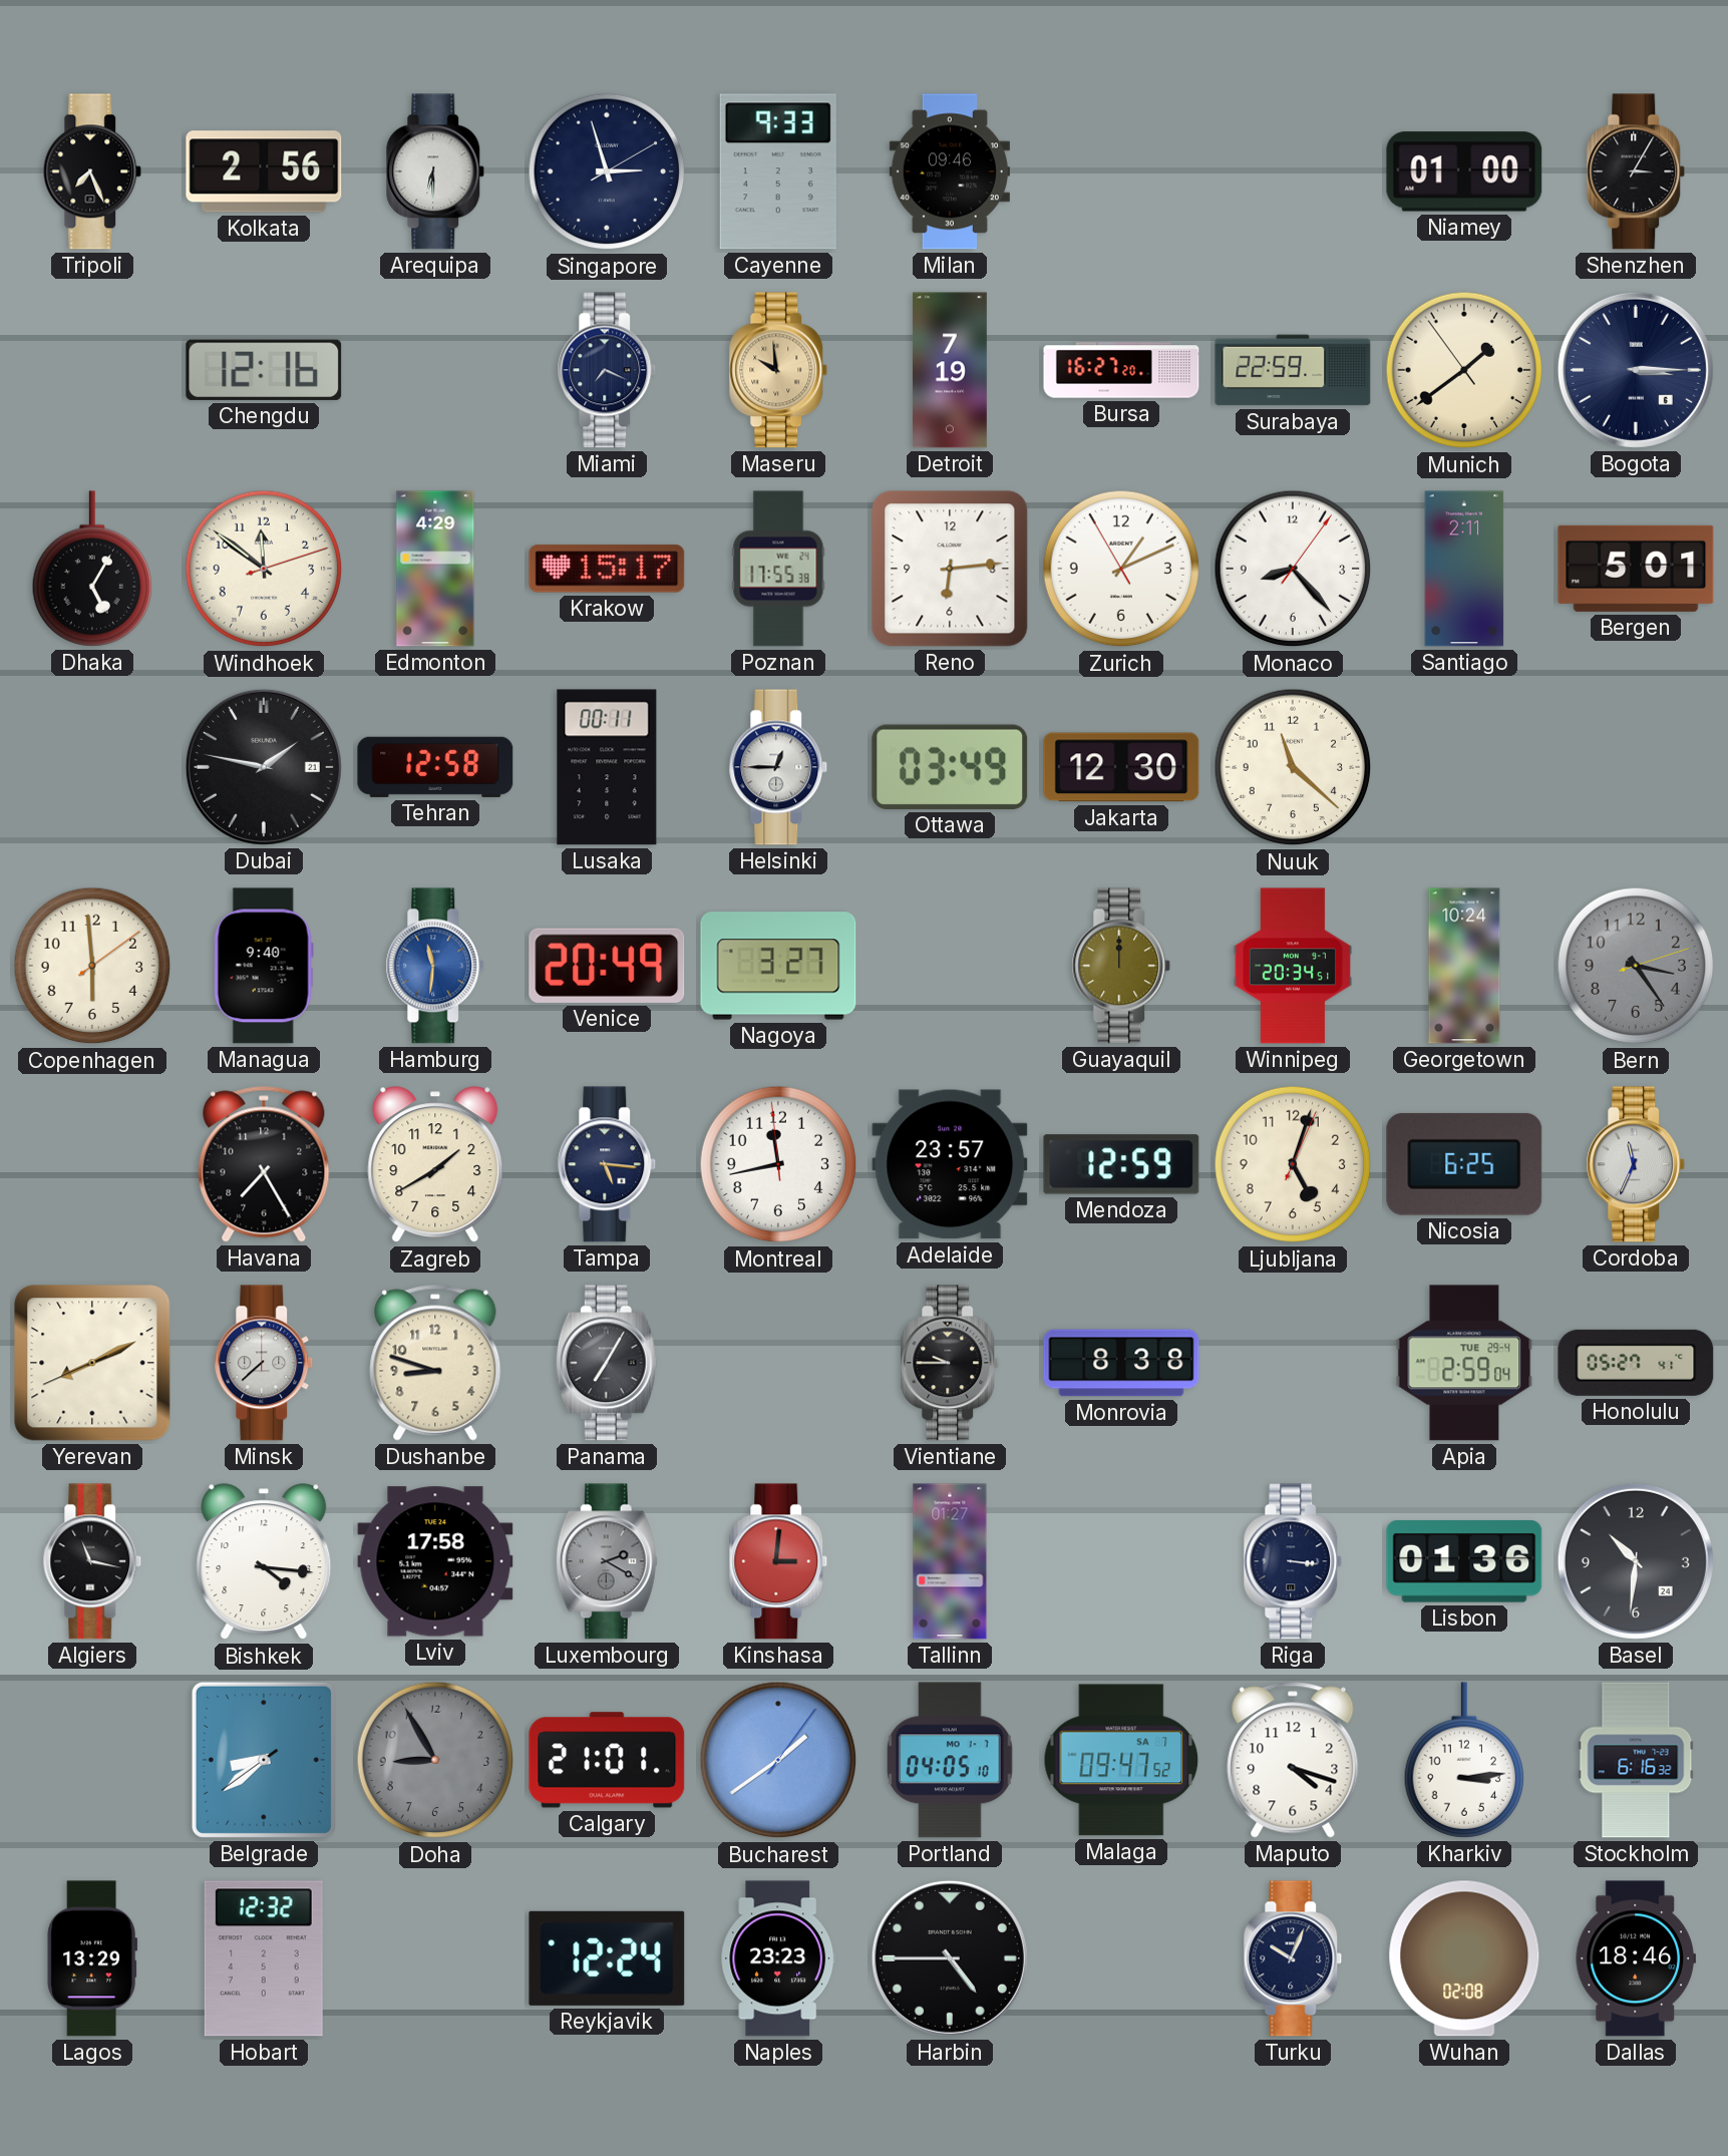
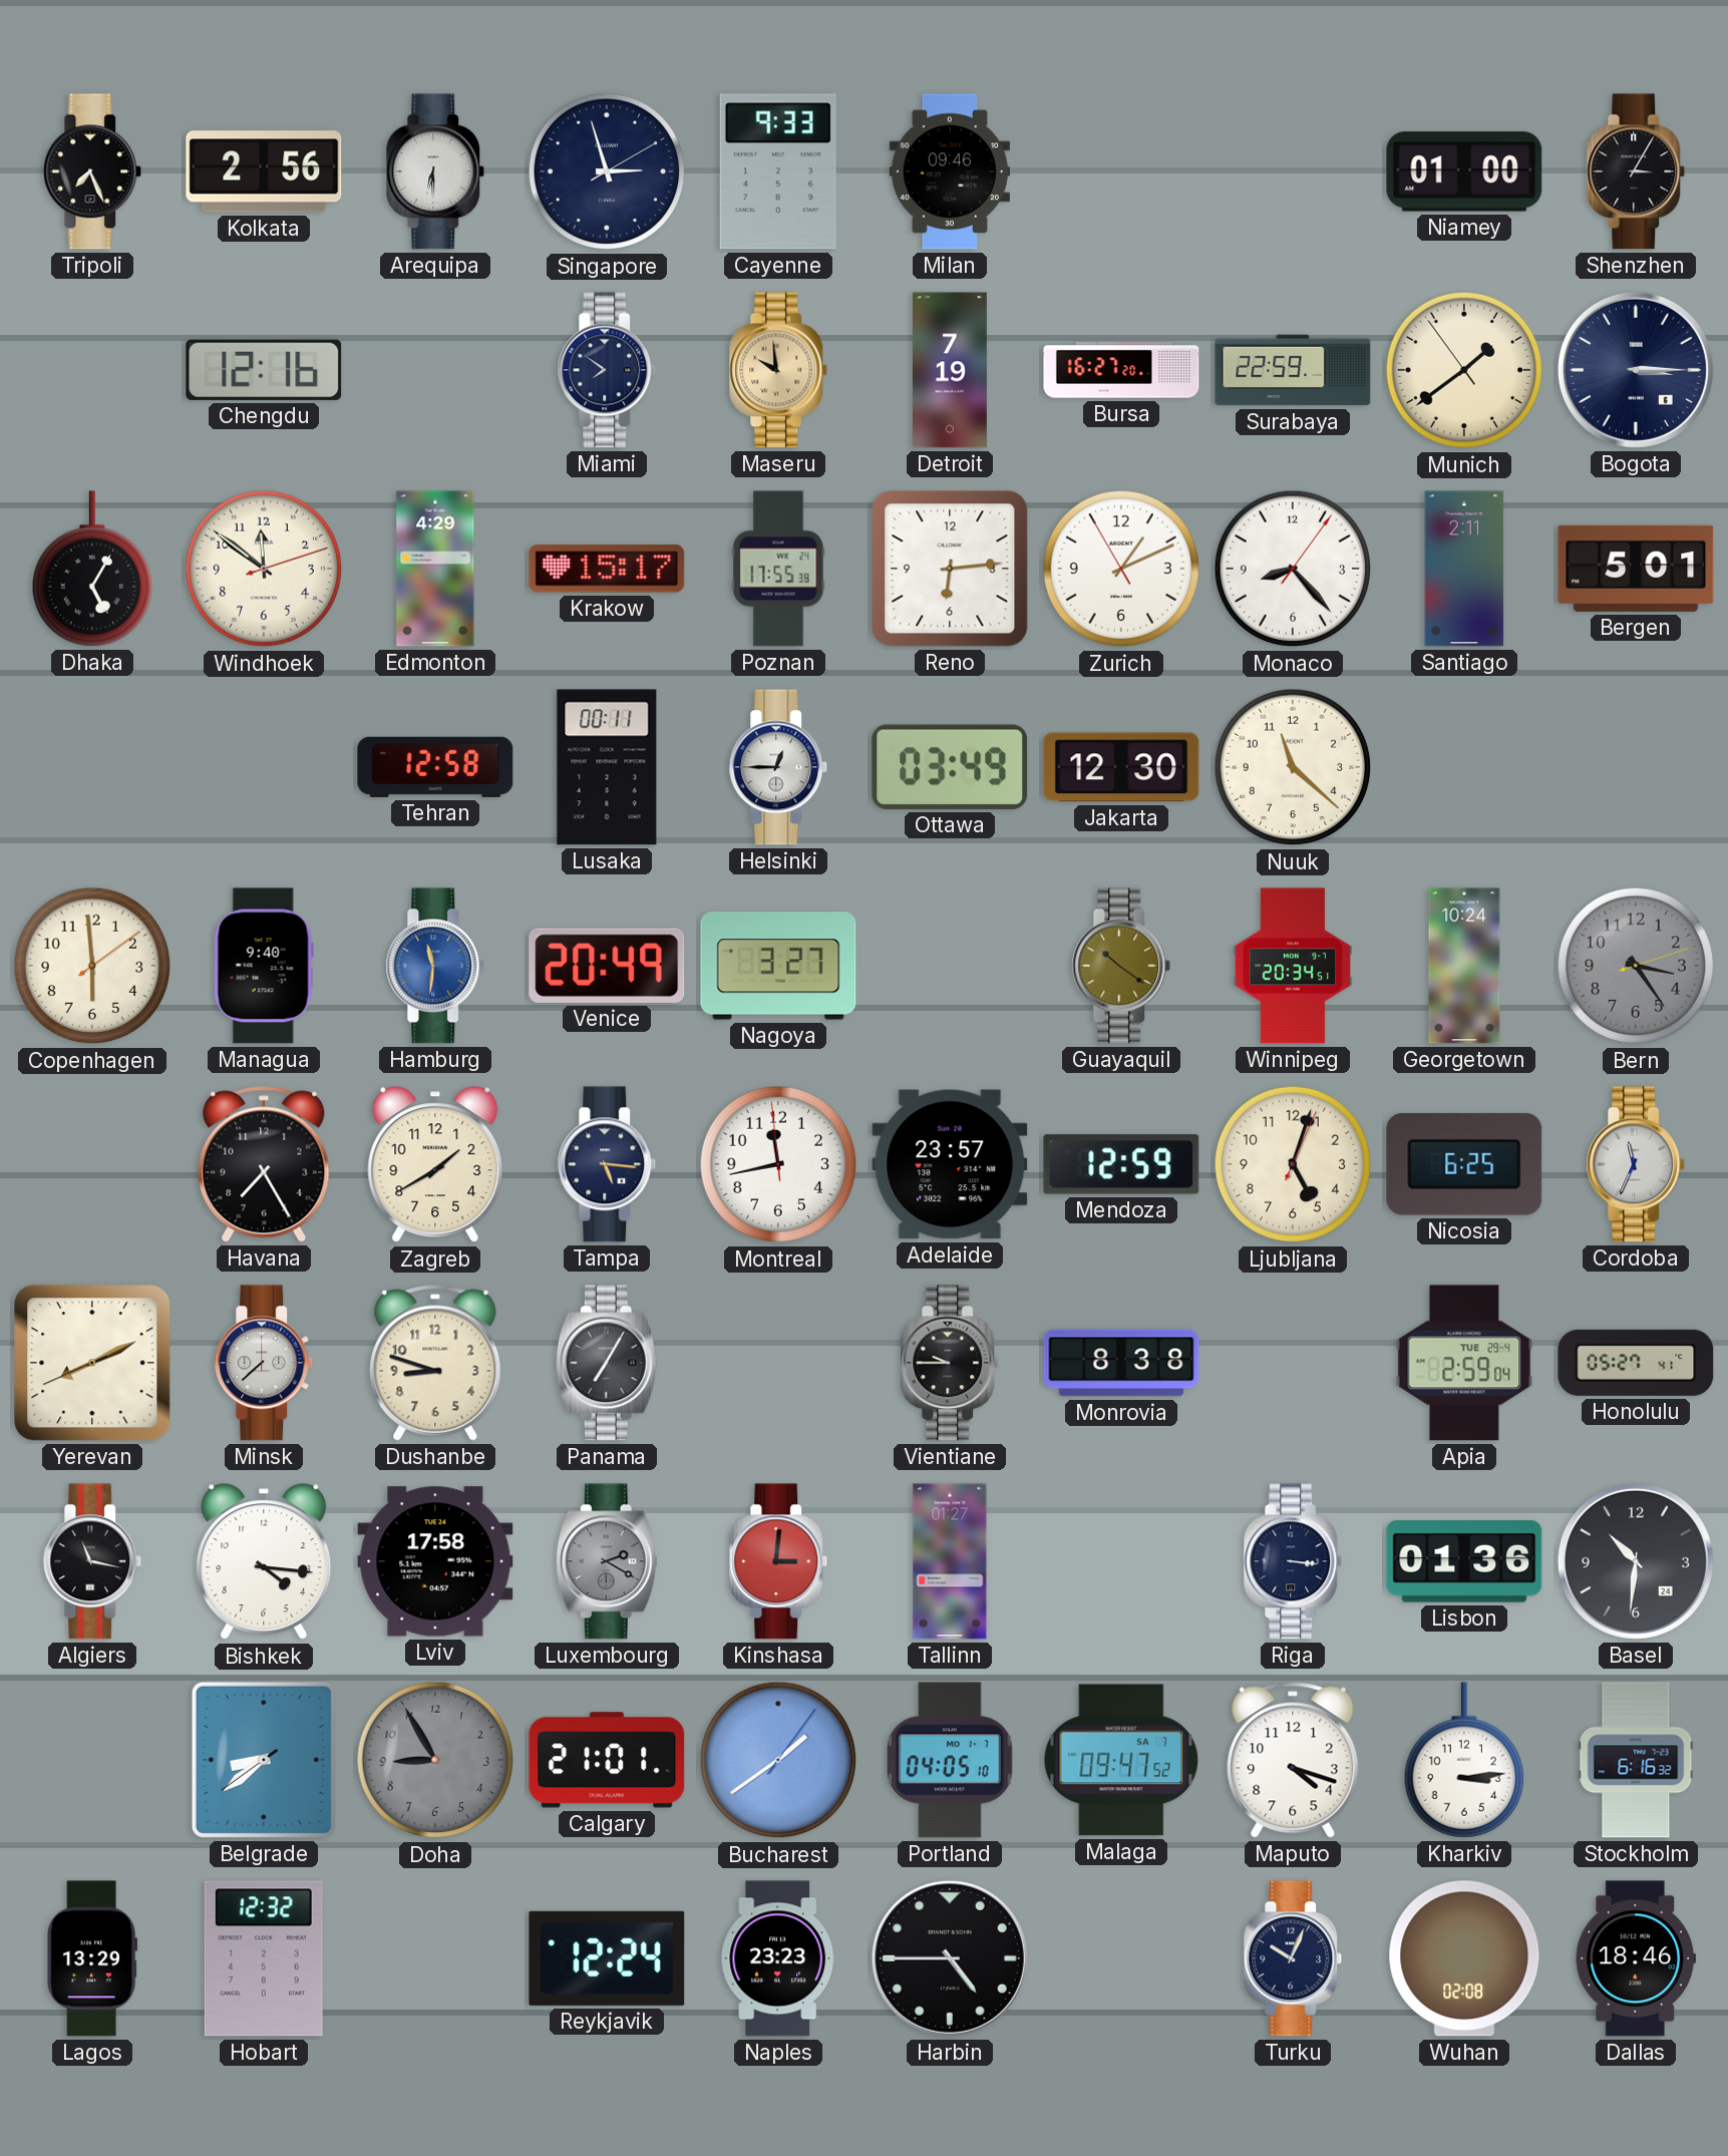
Miami: 7:19 -> 7:51 (607, 370)
Dubai: 1:47 -> none (264, 767)
Guayaquil: 12:00 -> 10:21 (1121, 966)
